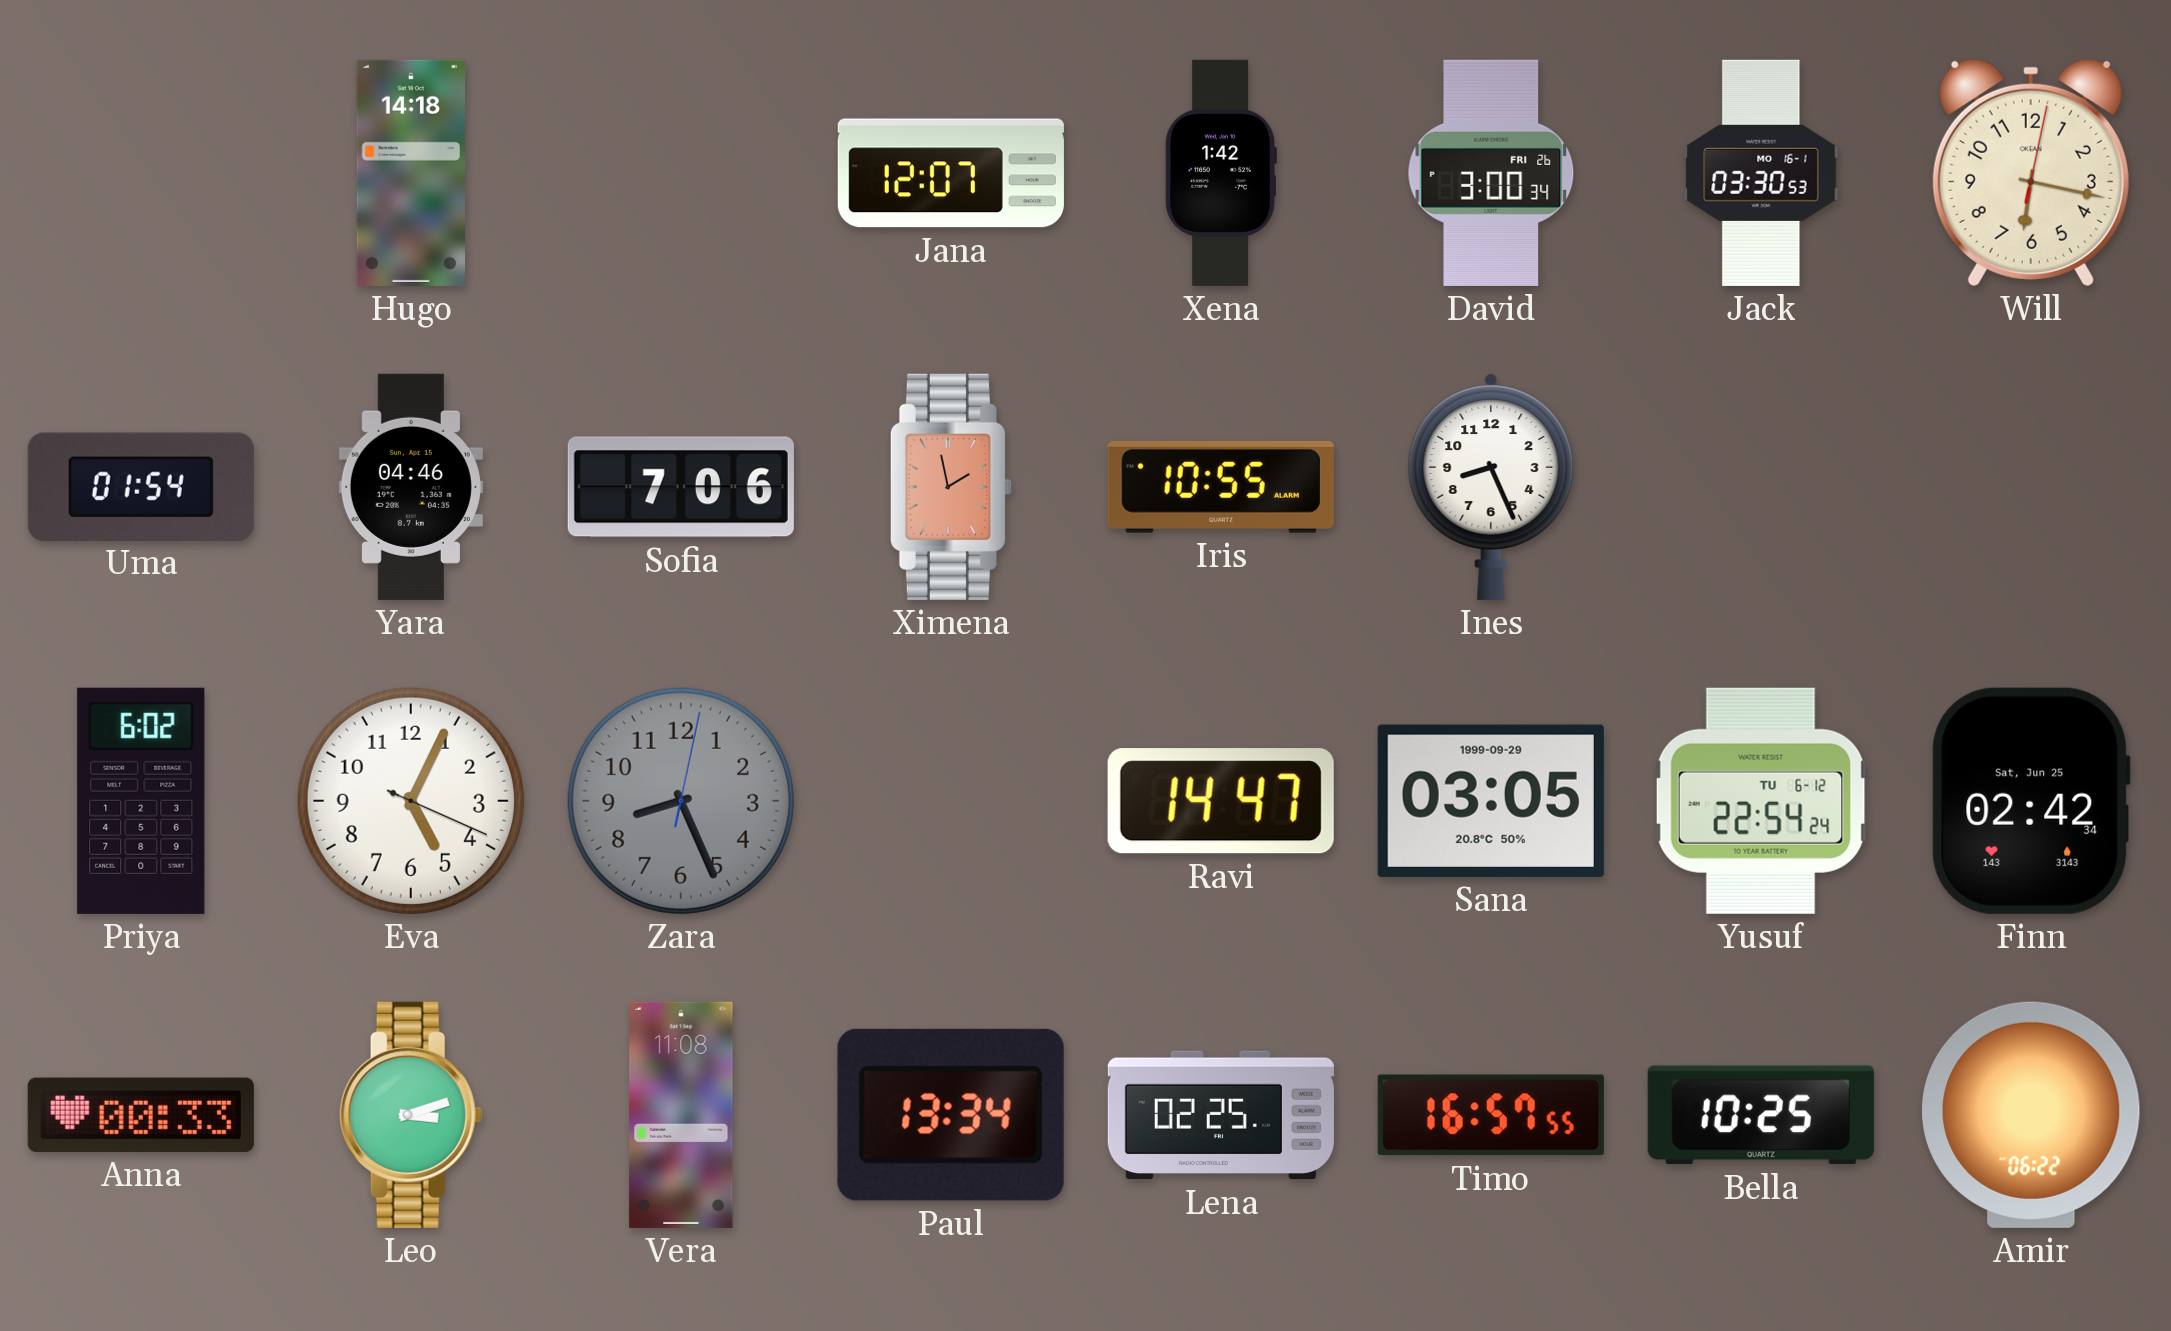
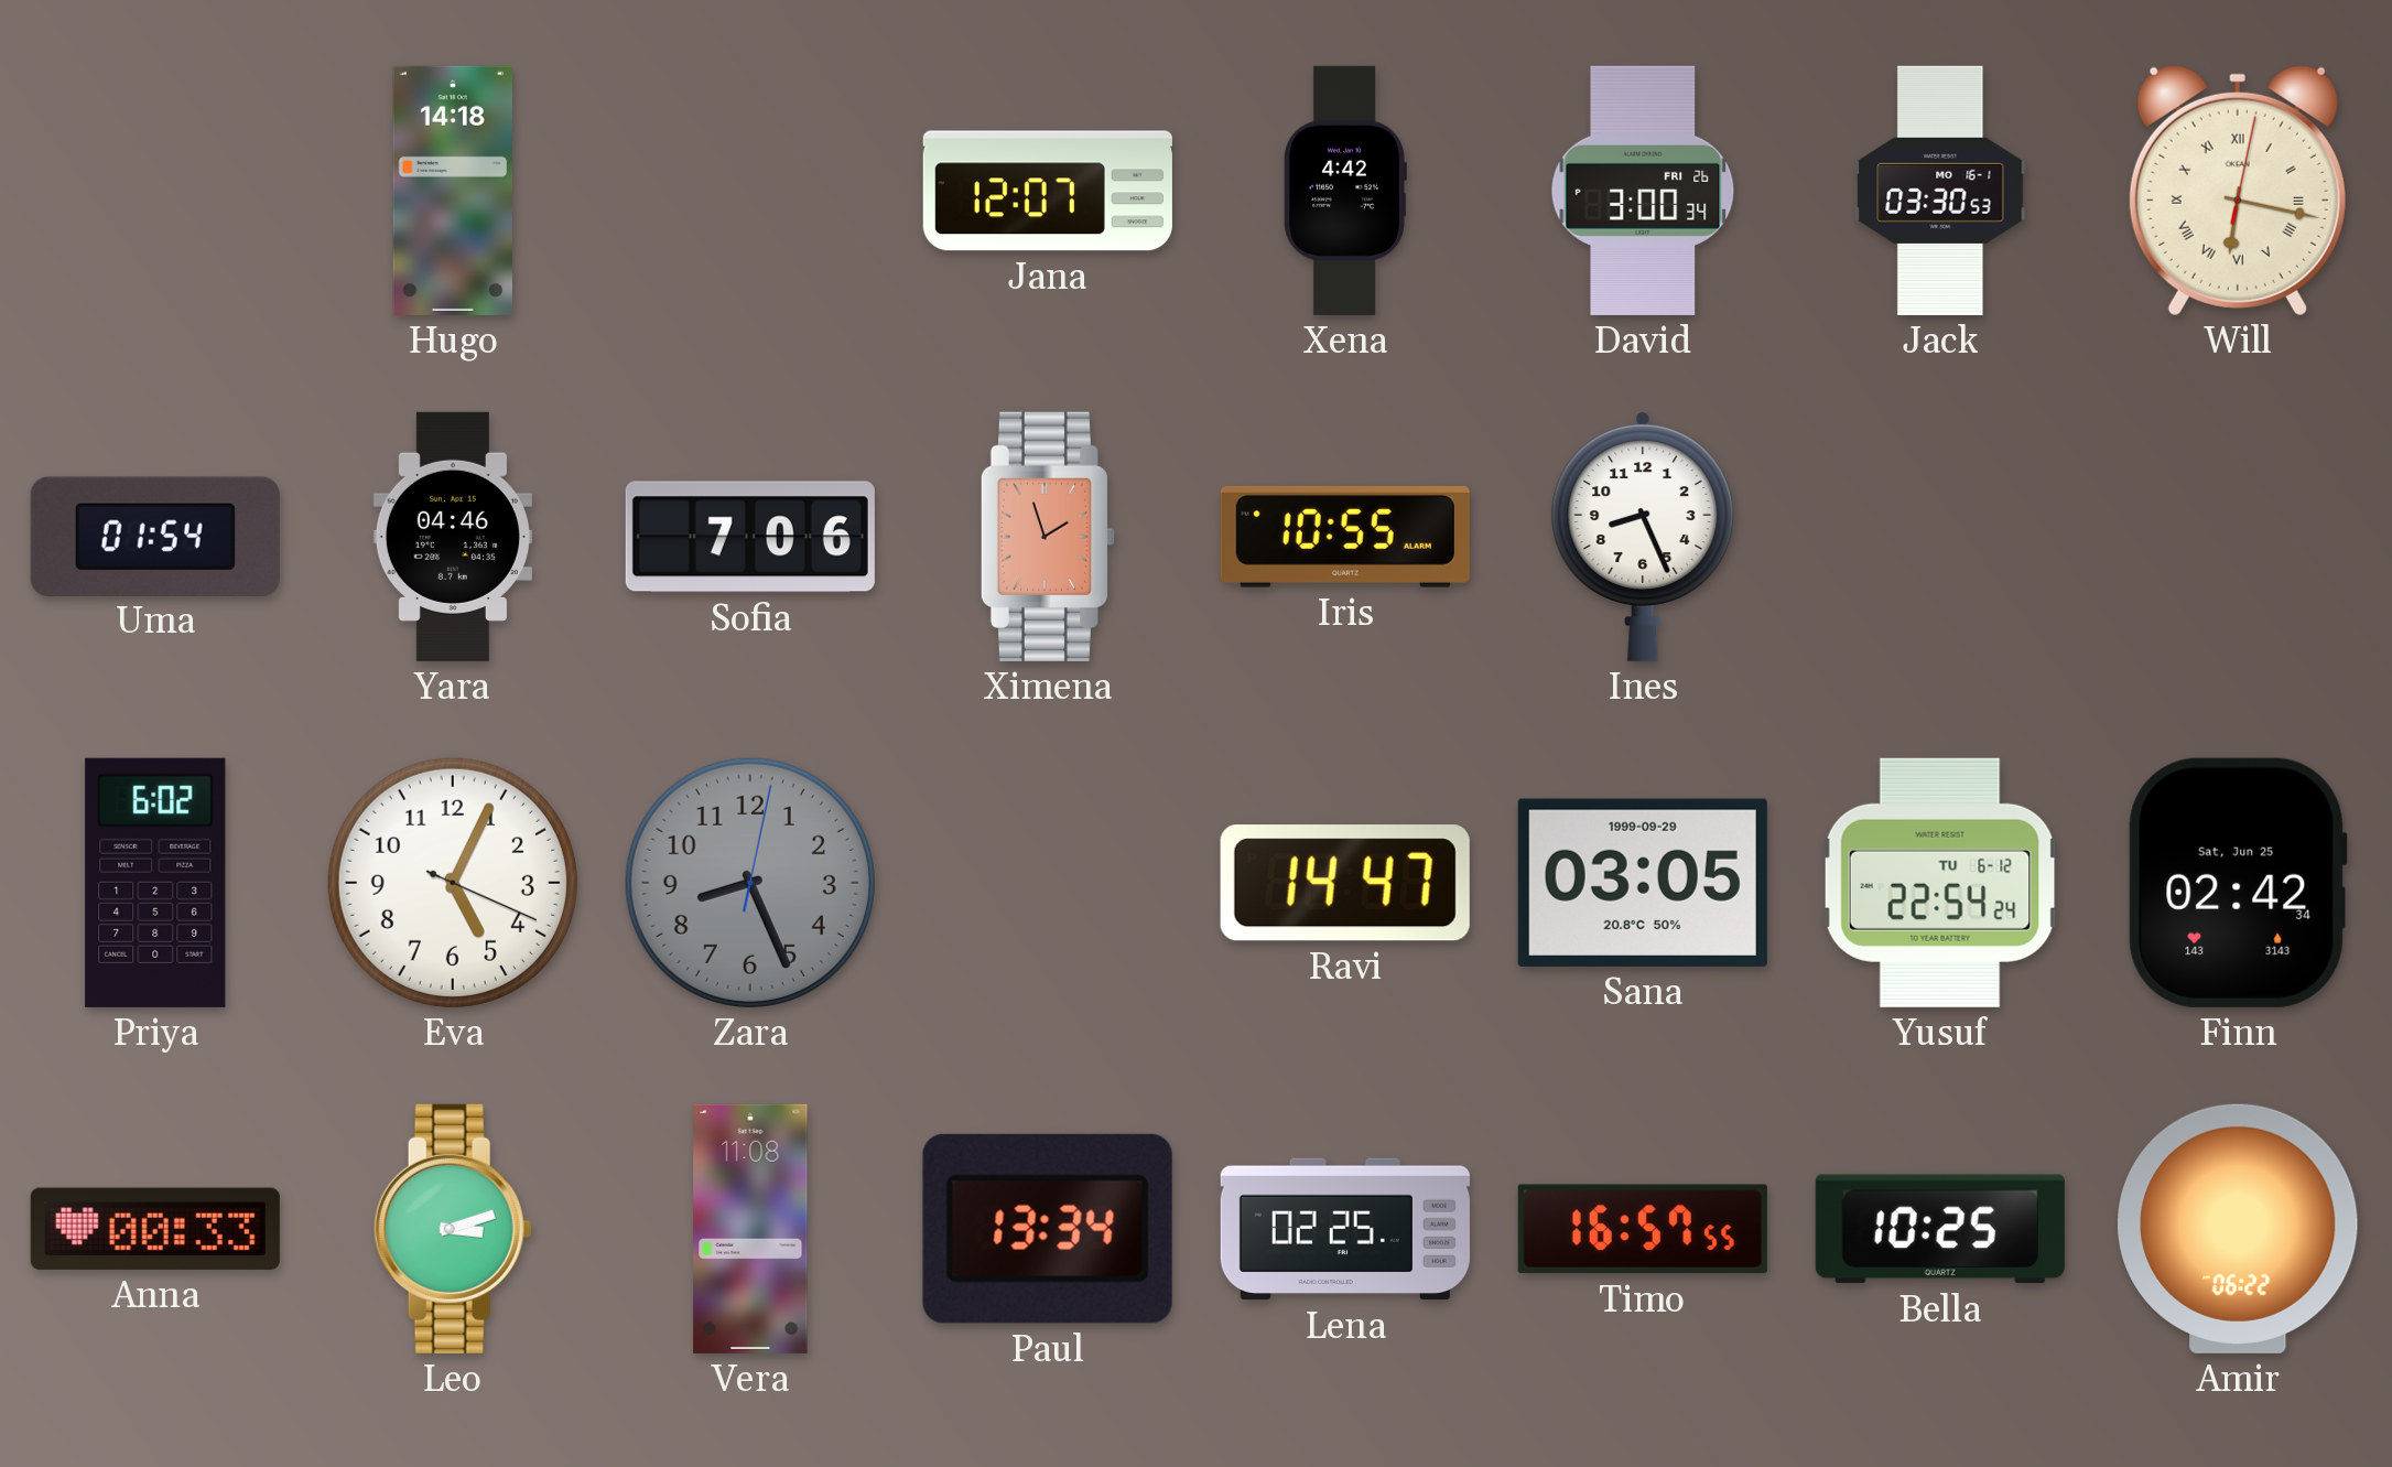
Xena: 1:42 -> 4:42 (1345, 191)
Will numerals: Arabic -> Roman (2238, 190)
Ximena: 1:58 -> 1:57 (1048, 537)
